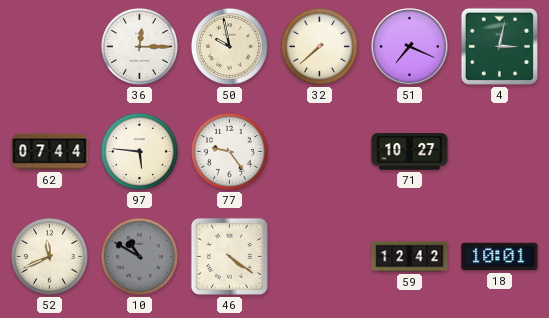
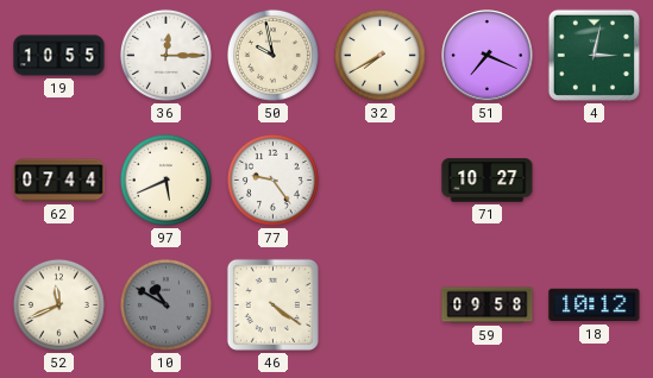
19: none -> 10:55 (59, 56)
32: 7:38 -> 7:40 (379, 55)
97: 5:46 -> 5:41 (165, 179)
59: 12:42 -> 09:58 (488, 305)
18: 10:01 -> 10:12 (595, 305)
